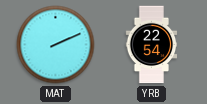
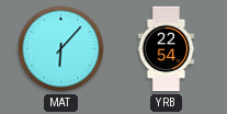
MAT: 2:11 -> 6:07 (61, 49)
